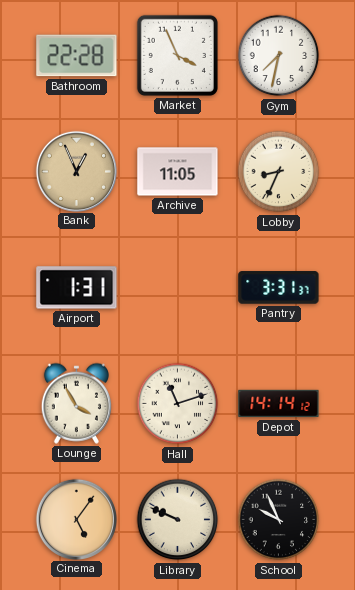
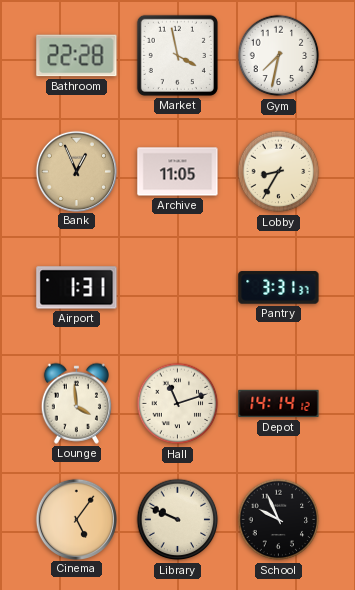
Market: 3:56 -> 3:58 (177, 55)
Lobby: 8:34 -> 8:35 (279, 172)
Lounge: 3:55 -> 3:59 (76, 403)
